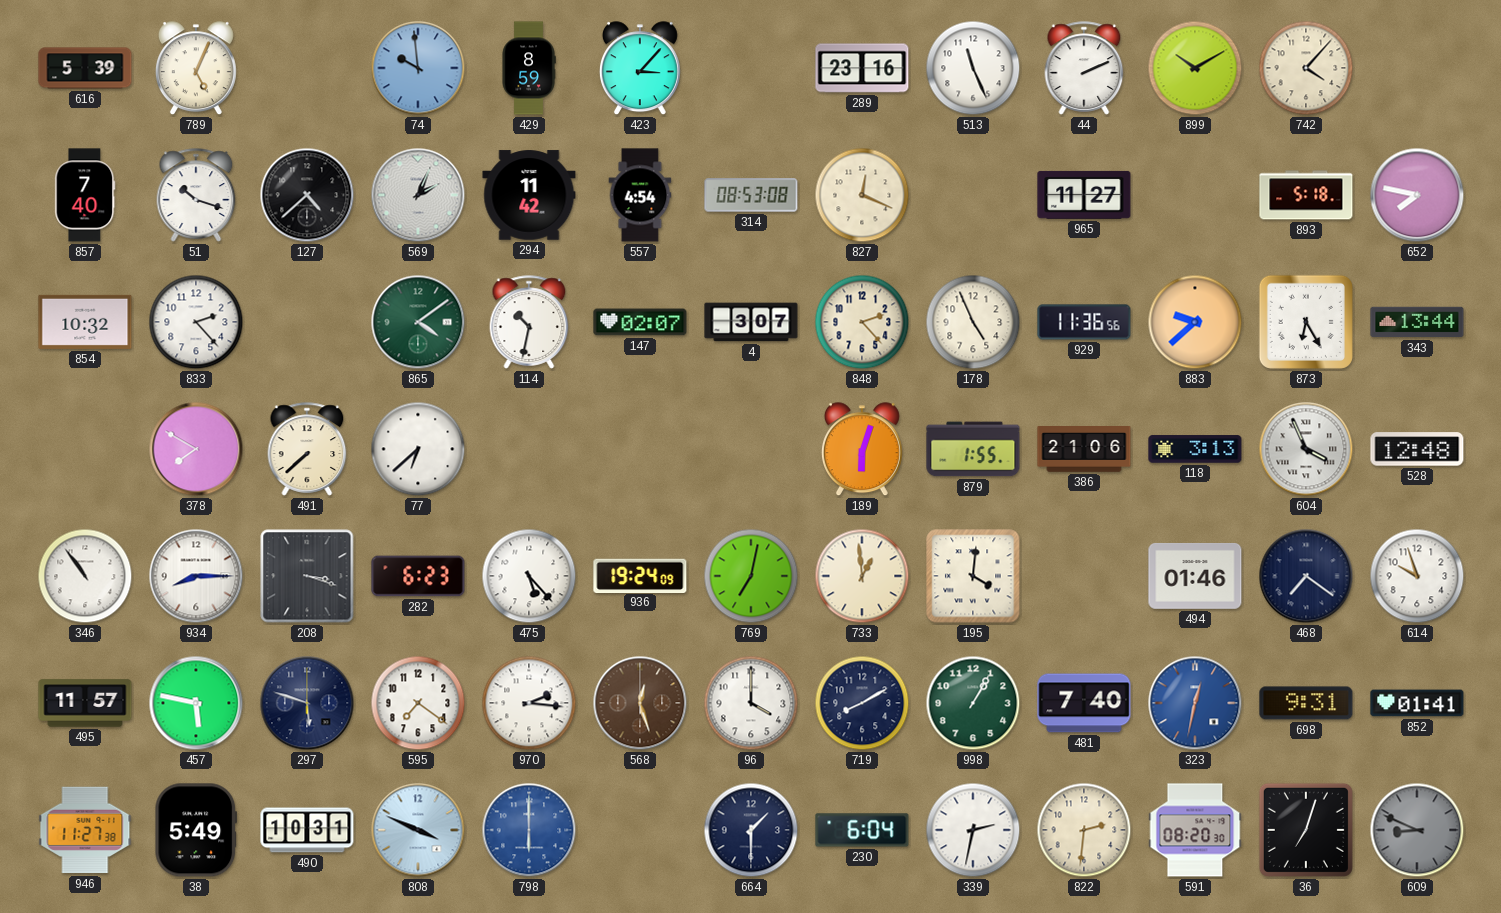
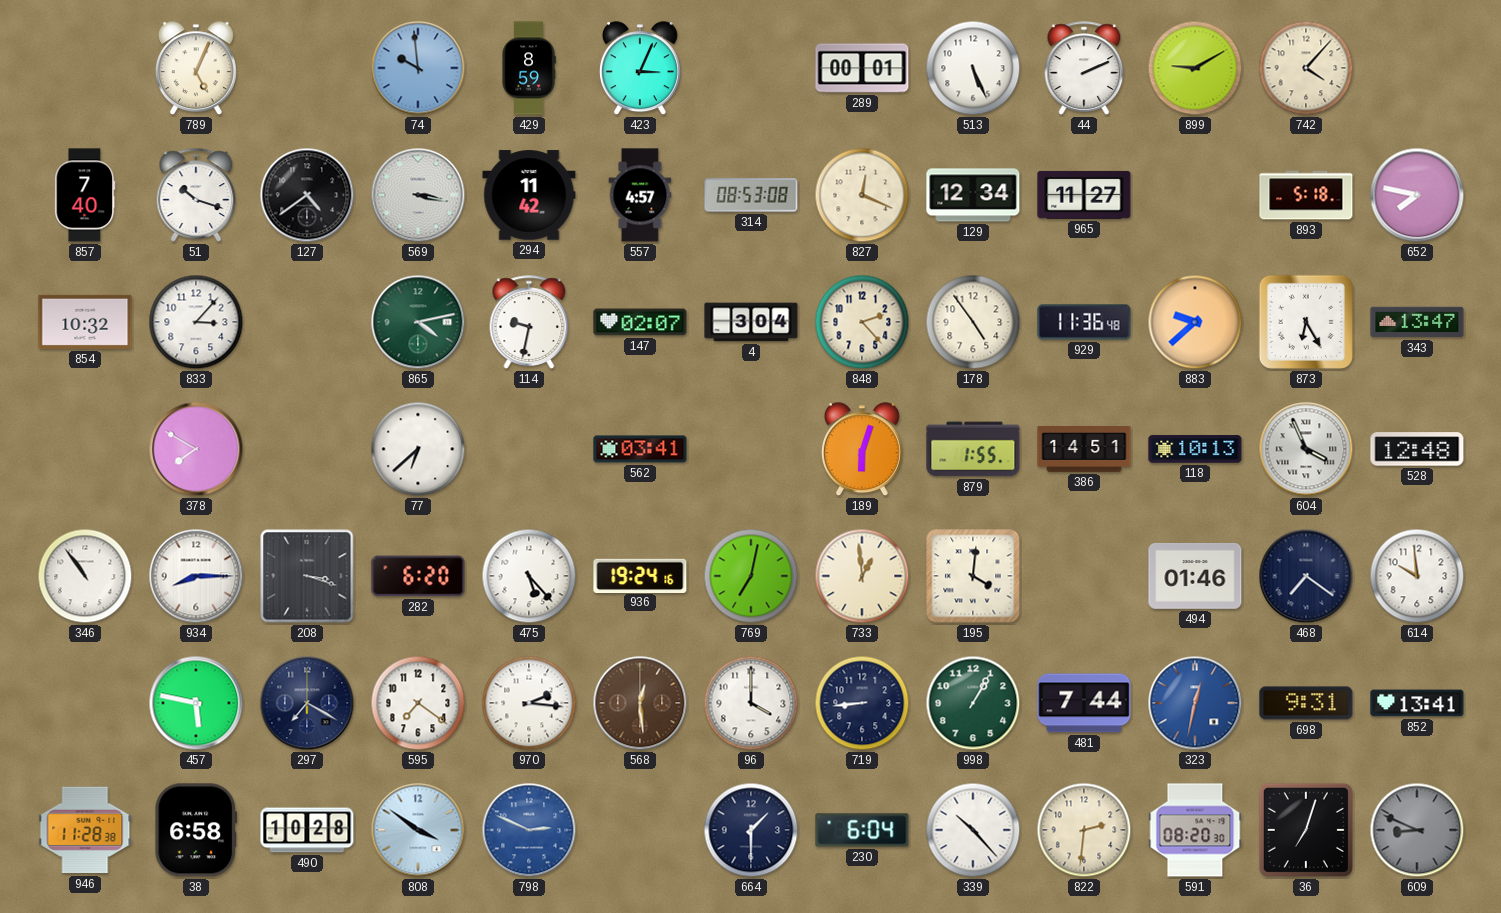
616: 5:39 -> none (85, 68)
423: 3:07 -> 3:04 (640, 69)
289: 23:16 -> 00:01 (862, 68)
513: 11:26 -> 5:26 (973, 68)
899: 10:10 -> 9:10 (1195, 68)
127: 4:38 -> 4:39 (307, 195)
569: 2:04 -> 3:17 (418, 195)
557: 4:54 -> 4:57 (640, 195)
129: none -> 12:34 (973, 195)
833: 2:23 -> 3:07 (196, 322)
865: 4:09 -> 4:13 (418, 322)
114: 10:32 -> 9:32 (529, 322)
4: 3:07 -> 3:04 (751, 322)
178: 4:56 -> 4:54 (973, 322)
929: 11:36:56 -> 11:36:48 (1084, 322)
343: 13:44 -> 13:47 (1417, 322)
491: 7:38 -> none (307, 449)
562: none -> 03:41 (640, 449)
386: 21:06 -> 14:51 (1084, 450)
118: 3:13 -> 10:13 (1195, 449)
282: 6:23 -> 6:20 (418, 576)
936: 19:24:09 -> 19:24:16 (640, 575)
614: 9:57 -> 9:59 (1417, 576)
495: 11:57 -> none (85, 703)
297: 5:48 -> 7:20 (307, 703)
568: 12:27 -> 12:29 (640, 703)
719: 8:10 -> 8:44 (862, 703)
481: 7:40 -> 7:44 (1084, 703)
852: 01:41 -> 13:41 (1417, 703)
946: 11:27 -> 11:28 (85, 830)
38: 5:49 -> 6:58 (196, 830)
490: 10:31 -> 10:28 (307, 830)
808: 3:49 -> 3:51 (418, 830)
798: 6:00 -> 2:49 (529, 830)
339: 2:32 -> 10:23 (973, 830)
